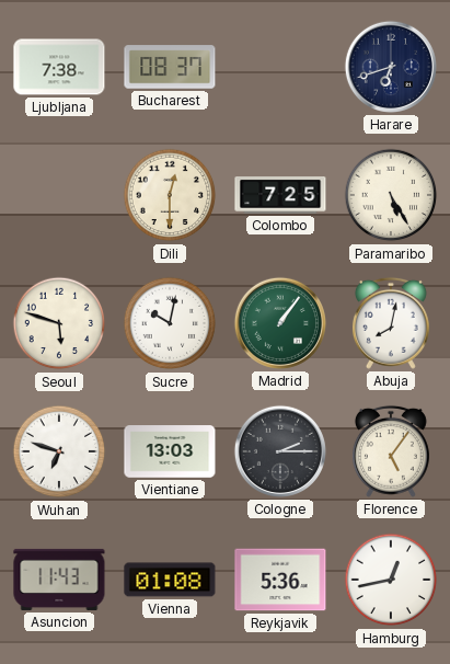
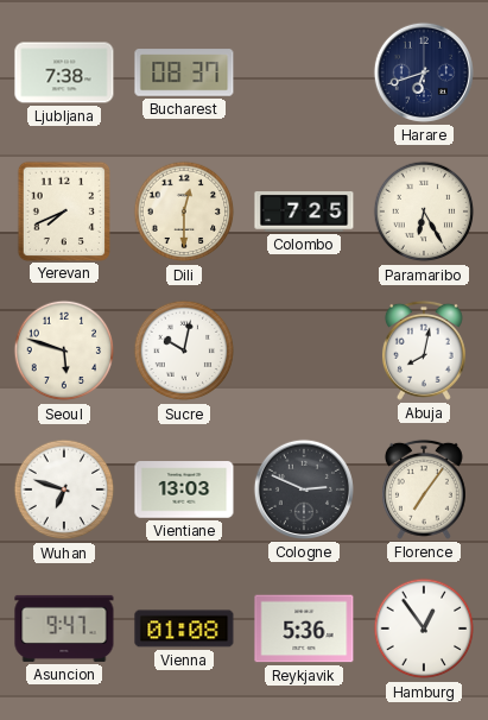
Yerevan: none -> 7:41 (63, 210)
Paramaribo: 5:25 -> 6:25 (424, 211)
Madrid: 1:06 -> none (280, 323)
Cologne: 2:15 -> 2:49 (304, 490)
Florence: 5:06 -> 7:06 (424, 490)
Asuncion: 11:43 -> 9:47 (64, 629)
Hamburg: 12:43 -> 12:54 (424, 629)
